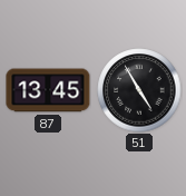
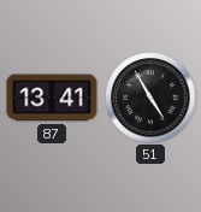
87: 13:45 -> 13:41 (52, 98)
